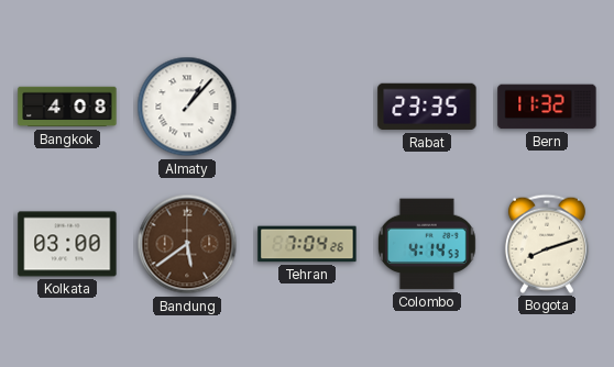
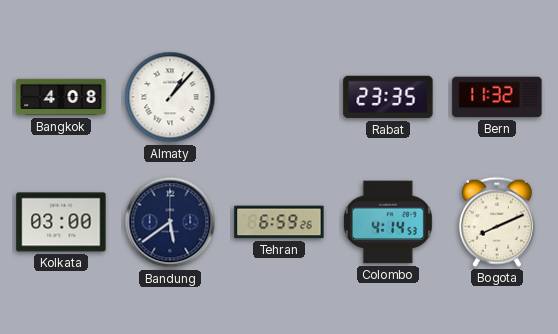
Bandung dial: brown -> navy (170, 222)
Tehran: 7:04 -> 6:59 (279, 222)
Bogota: 8:12 -> 8:11 (497, 222)
